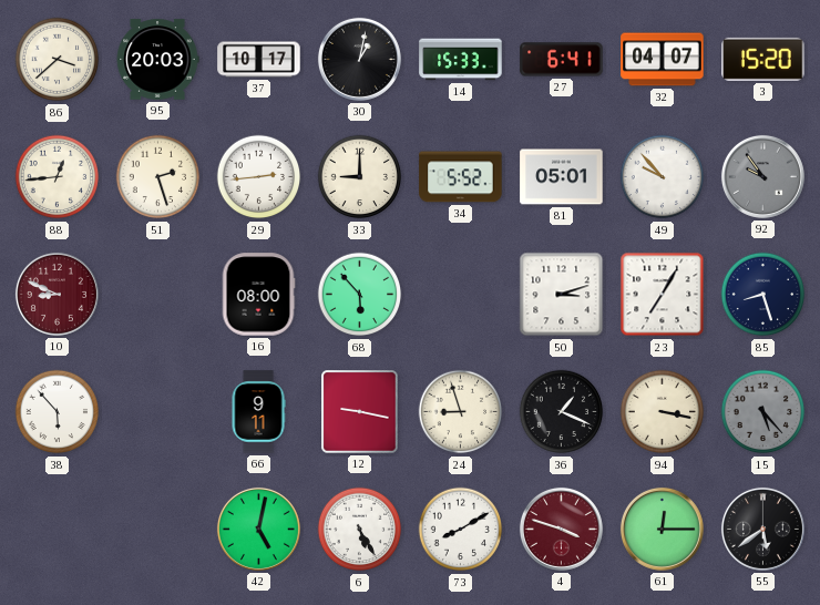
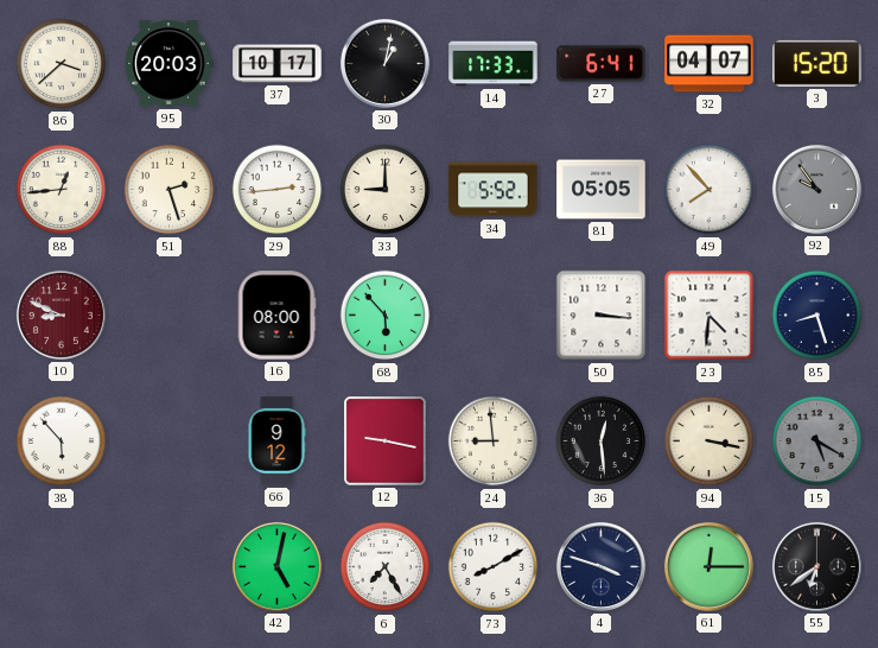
14: 15:33 -> 17:33 (494, 64)
81: 05:01 -> 05:05 (602, 190)
49: 9:53 -> 7:53 (710, 190)
50: 3:12 -> 3:16 (602, 316)
23: 7:05 -> 4:31 (710, 316)
66: 9:11 -> 9:12 (276, 441)
24: 8:57 -> 8:59 (494, 441)
36: 1:19 -> 12:29 (602, 441)
15: 5:23 -> 5:20 (817, 441)
6: 5:25 -> 7:25 (386, 567)
4 dial: burgundy -> navy (600, 566)
55: 5:39 -> 6:39 (816, 566)
